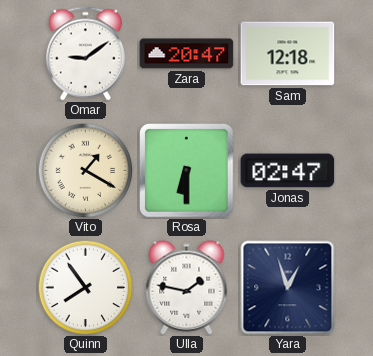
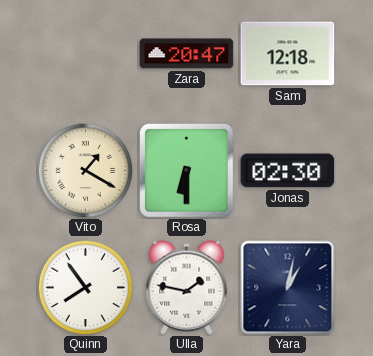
Omar: 9:09 -> none (85, 54)
Jonas: 02:47 -> 02:30 (288, 171)
Yara: 12:57 -> 1:02 (288, 288)
